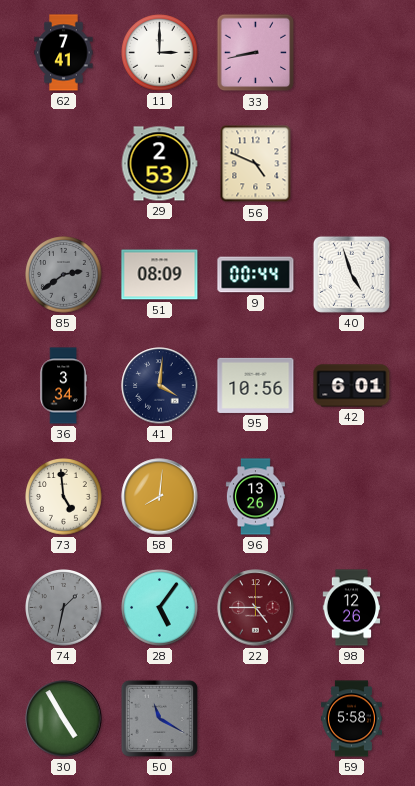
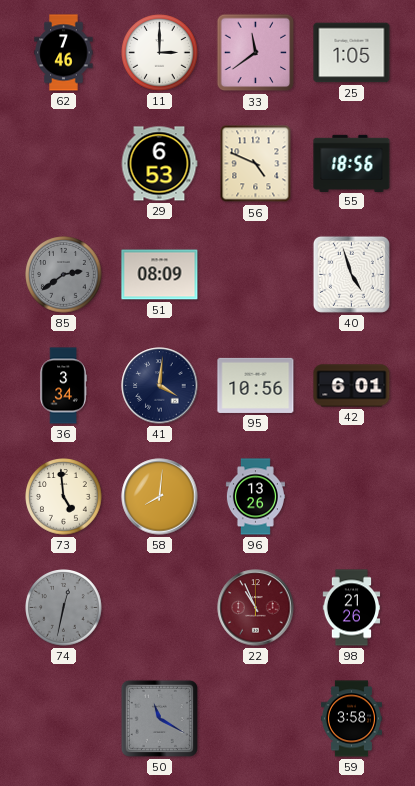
62: 7:41 -> 7:46 (64, 53)
33: 8:43 -> 11:39 (256, 53)
25: none -> 1:05 (352, 53)
29: 2:53 -> 6:53 (159, 164)
55: none -> 18:56 (352, 163)
9: 00:44 -> none (256, 275)
74: 1:32 -> 12:32 (64, 608)
28: 5:06 -> none (160, 608)
22: 4:45 -> 10:56 (256, 608)
98: 12:26 -> 21:26 (352, 608)
30: 4:55 -> none (64, 719)
59: 5:58 -> 3:58 (351, 719)
